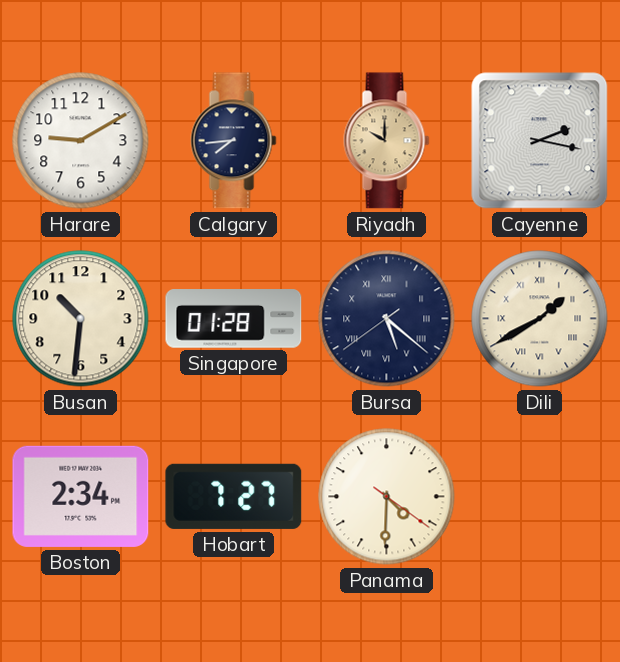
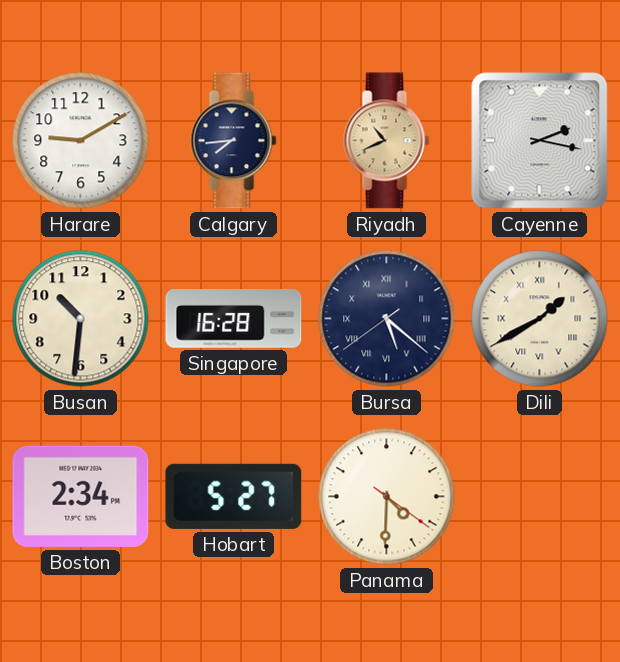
Riyadh: 10:00 -> 10:41 (387, 141)
Singapore: 01:28 -> 16:28 (234, 319)
Hobart: 7:27 -> 5:27 (234, 496)
